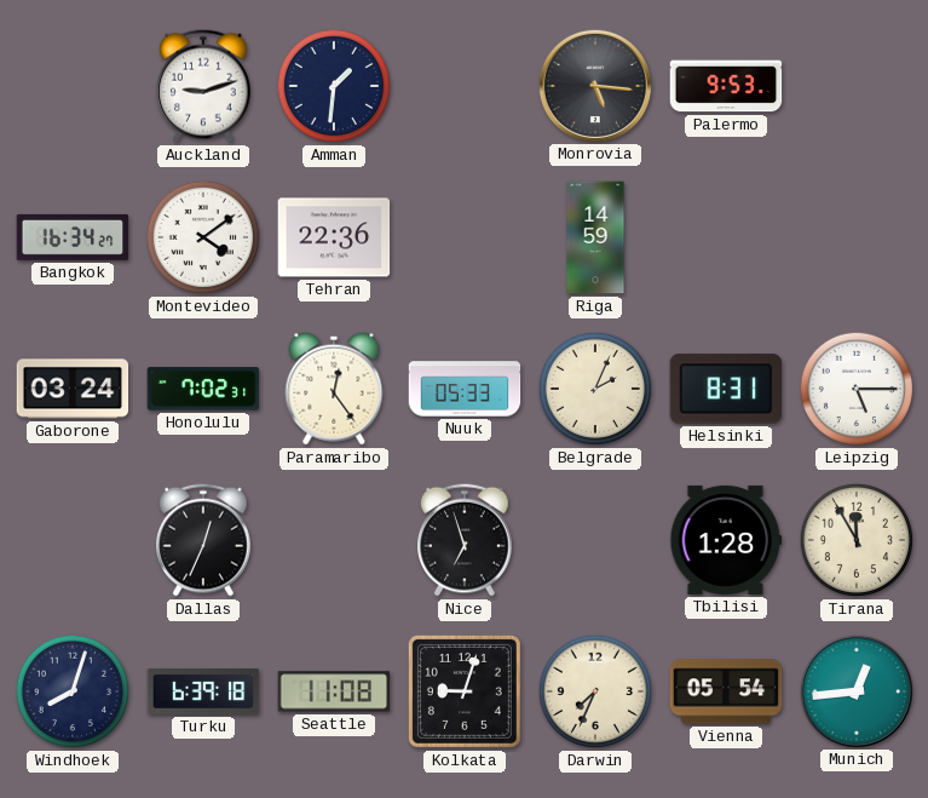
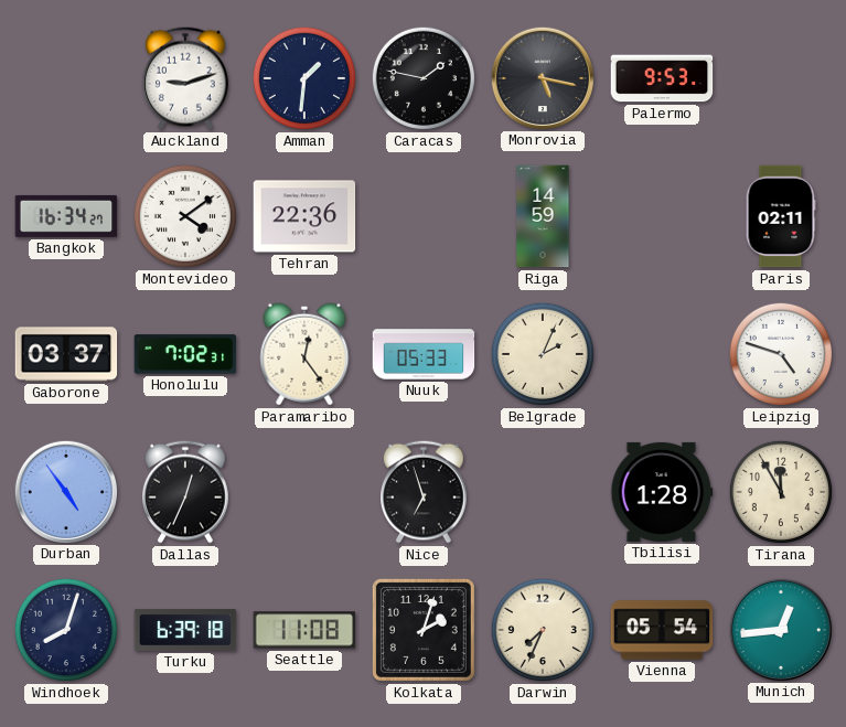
Caracas: none -> 1:47 (424, 78)
Monrovia: 5:16 -> 5:17 (542, 77)
Paris: none -> 02:11 (781, 216)
Gaborone: 03:24 -> 03:37 (66, 354)
Helsinki: 8:31 -> none (726, 389)
Leipzig: 5:15 -> 4:48 (781, 354)
Durban: none -> 4:54 (65, 491)
Kolkata: 9:03 -> 2:03 (424, 630)
